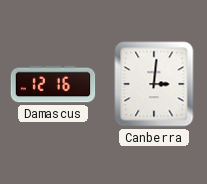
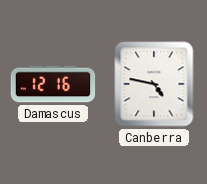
Canberra: 3:01 -> 4:47 (154, 84)
